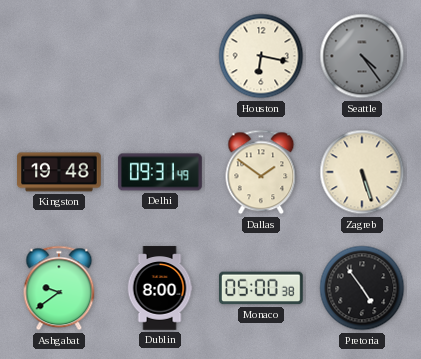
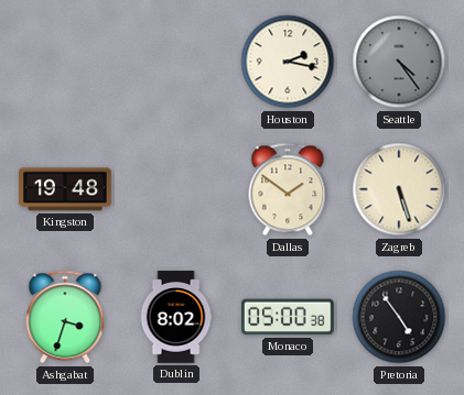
Houston: 6:17 -> 2:17 (288, 62)
Delhi: 09:31 -> none (160, 172)
Ashgabat: 9:39 -> 3:33 (65, 317)
Dublin: 8:00 -> 8:02 (176, 317)
